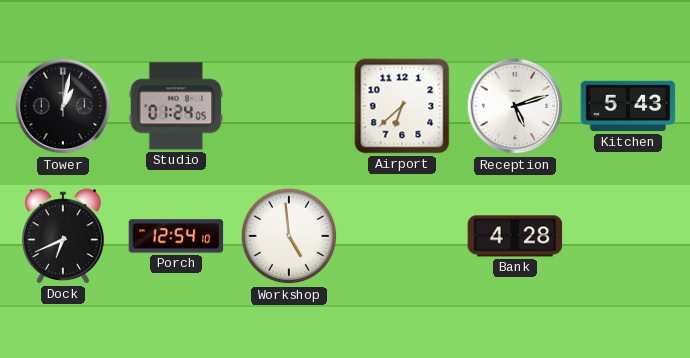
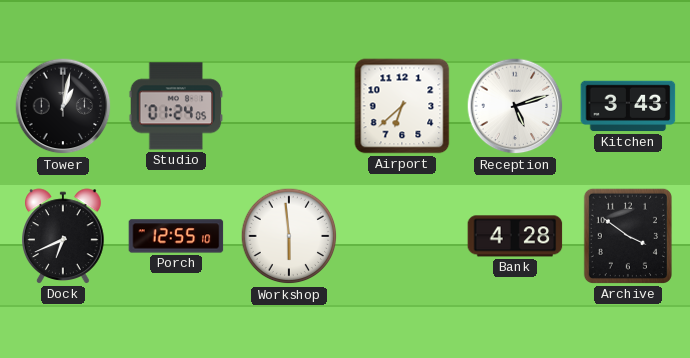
Kitchen: 5:43 -> 3:43 (628, 106)
Porch: 12:54 -> 12:55 (176, 236)
Workshop: 4:59 -> 5:59 (289, 236)
Archive: none -> 3:51 (628, 236)
